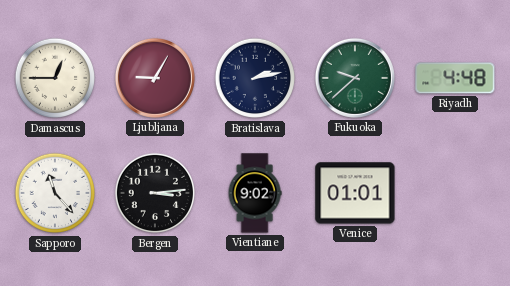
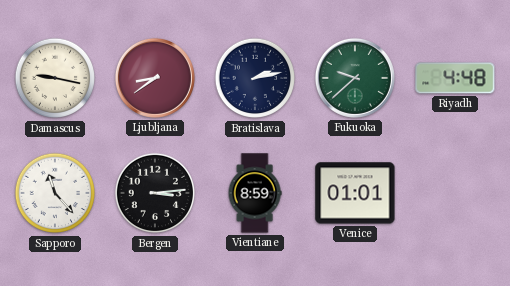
Damascus: 12:45 -> 9:17 (55, 78)
Ljubljana: 9:05 -> 8:39 (155, 78)
Vientiane: 9:02 -> 8:59 (255, 193)
